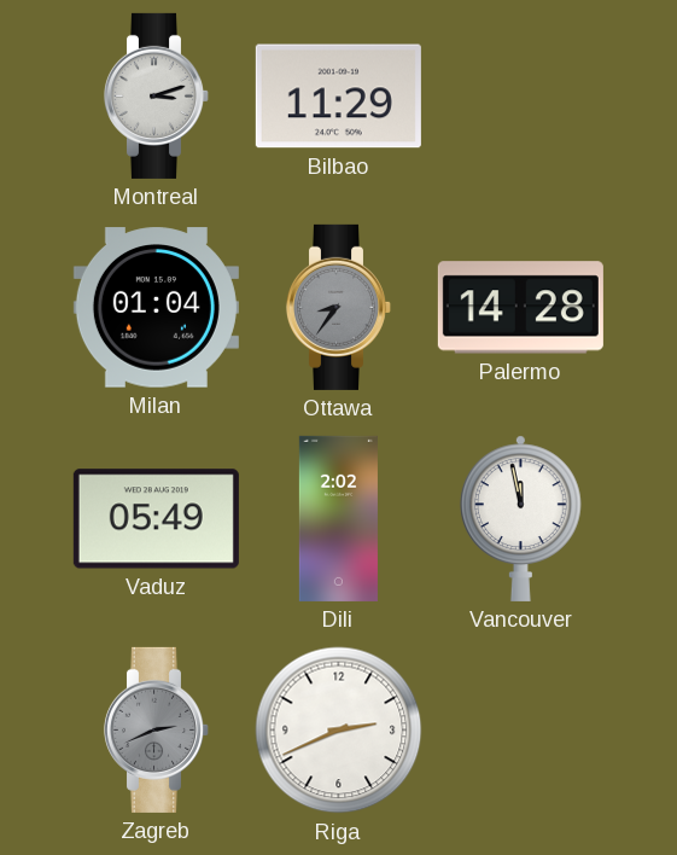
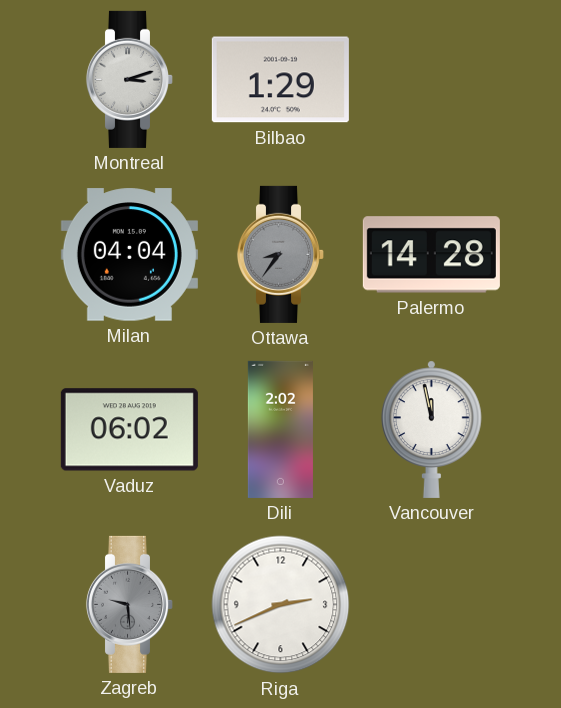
Bilbao: 11:29 -> 1:29 (280, 80)
Milan: 01:04 -> 04:04 (129, 255)
Vaduz: 05:49 -> 06:02 (129, 430)
Zagreb: 2:41 -> 9:29 (129, 604)
